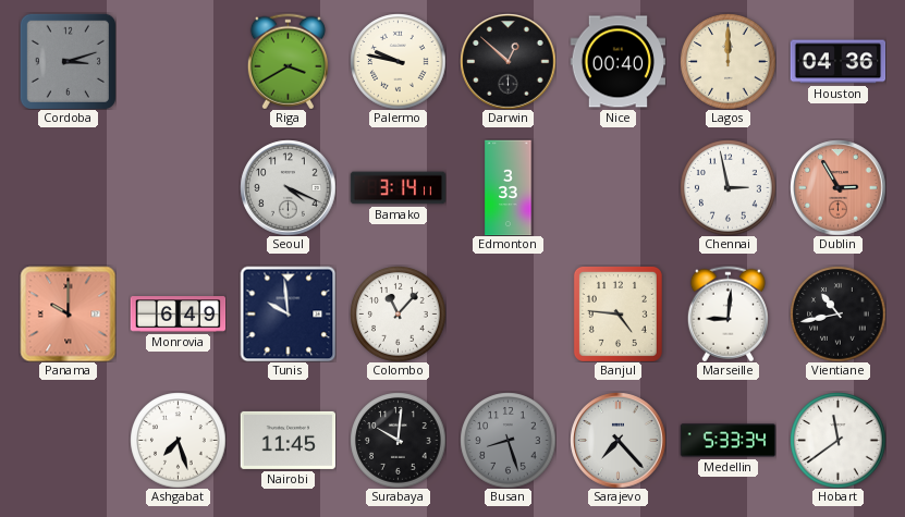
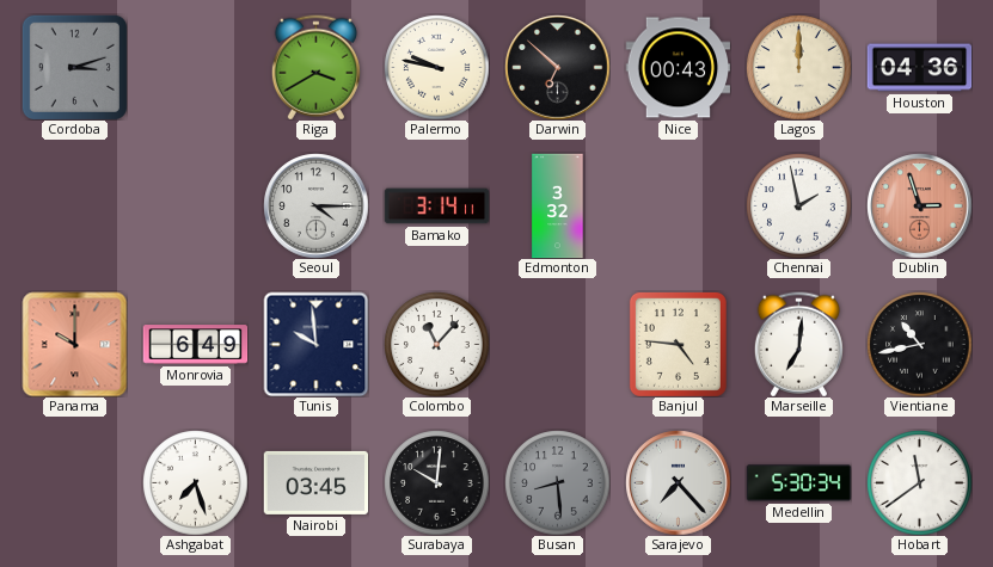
Darwin: 12:52 -> 6:52 (557, 67)
Nice: 00:40 -> 00:43 (678, 68)
Seoul: 4:19 -> 4:15 (315, 205)
Edmonton: 3:33 -> 3:32 (558, 205)
Chennai: 2:58 -> 1:58 (798, 205)
Dublin: 2:55 -> 2:57 (919, 205)
Marseille: 9:01 -> 7:01 (798, 344)
Nairobi: 11:45 -> 03:45 (315, 482)
Busan: 8:27 -> 8:29 (557, 482)
Medellin: 5:33 -> 5:30 (798, 483)
